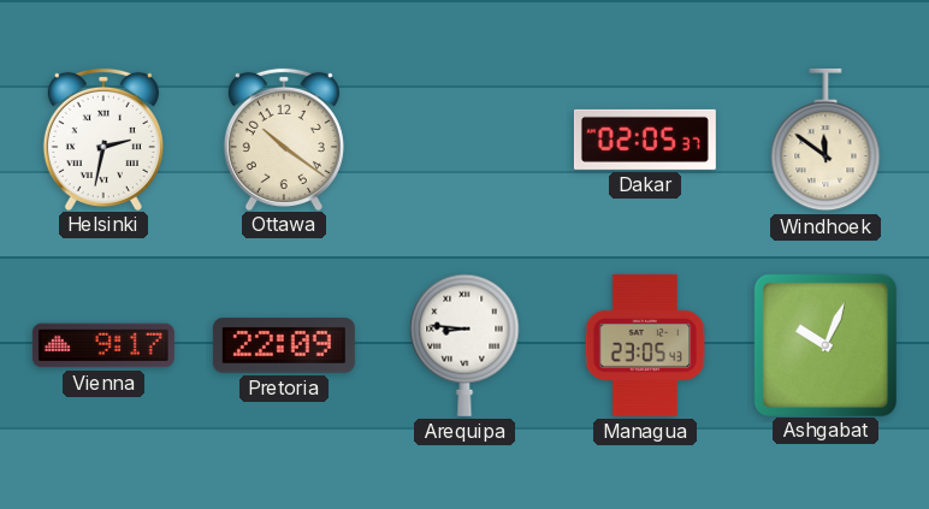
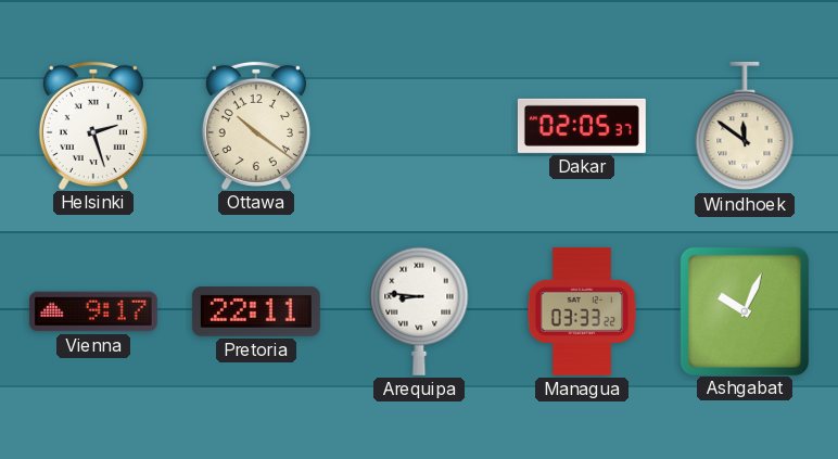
Helsinki: 2:32 -> 2:27 (93, 125)
Pretoria: 22:09 -> 22:11 (256, 311)
Managua: 23:05 -> 03:33 (582, 311)
